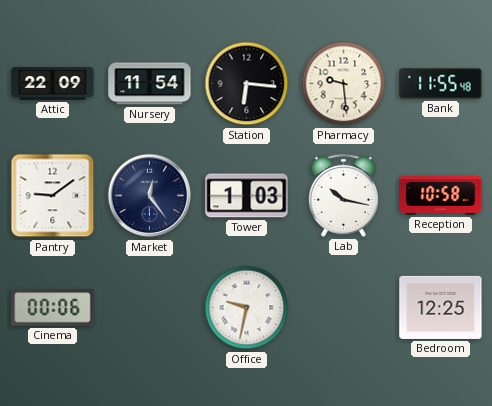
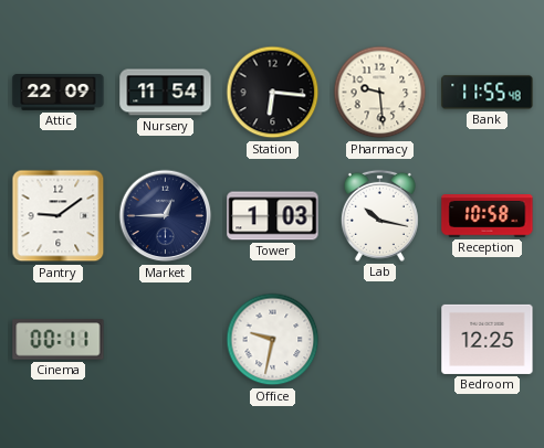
Market: 12:24 -> 12:45 (166, 216)
Cinema: 00:06 -> 00:11 (59, 340)
